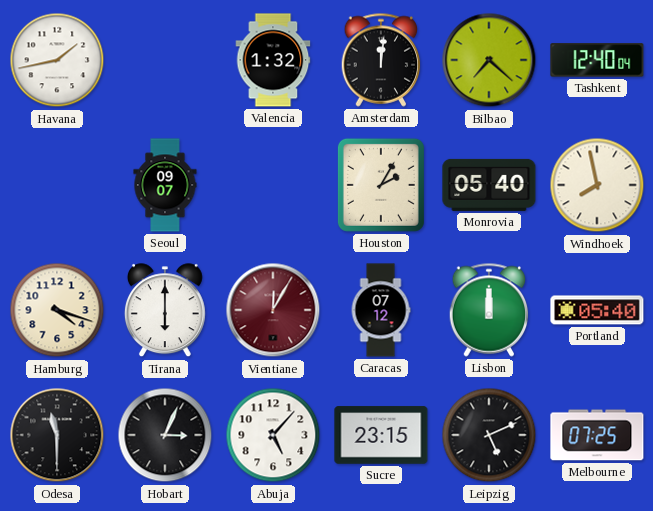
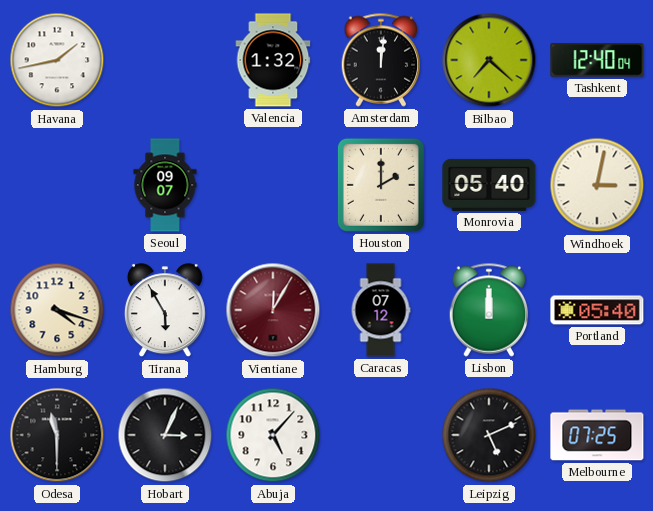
Houston: 2:05 -> 2:00 (381, 185)
Windhoek: 7:58 -> 3:02 (597, 185)
Tirana: 6:00 -> 5:55 (165, 311)
Sucre: 23:15 -> none (381, 435)
